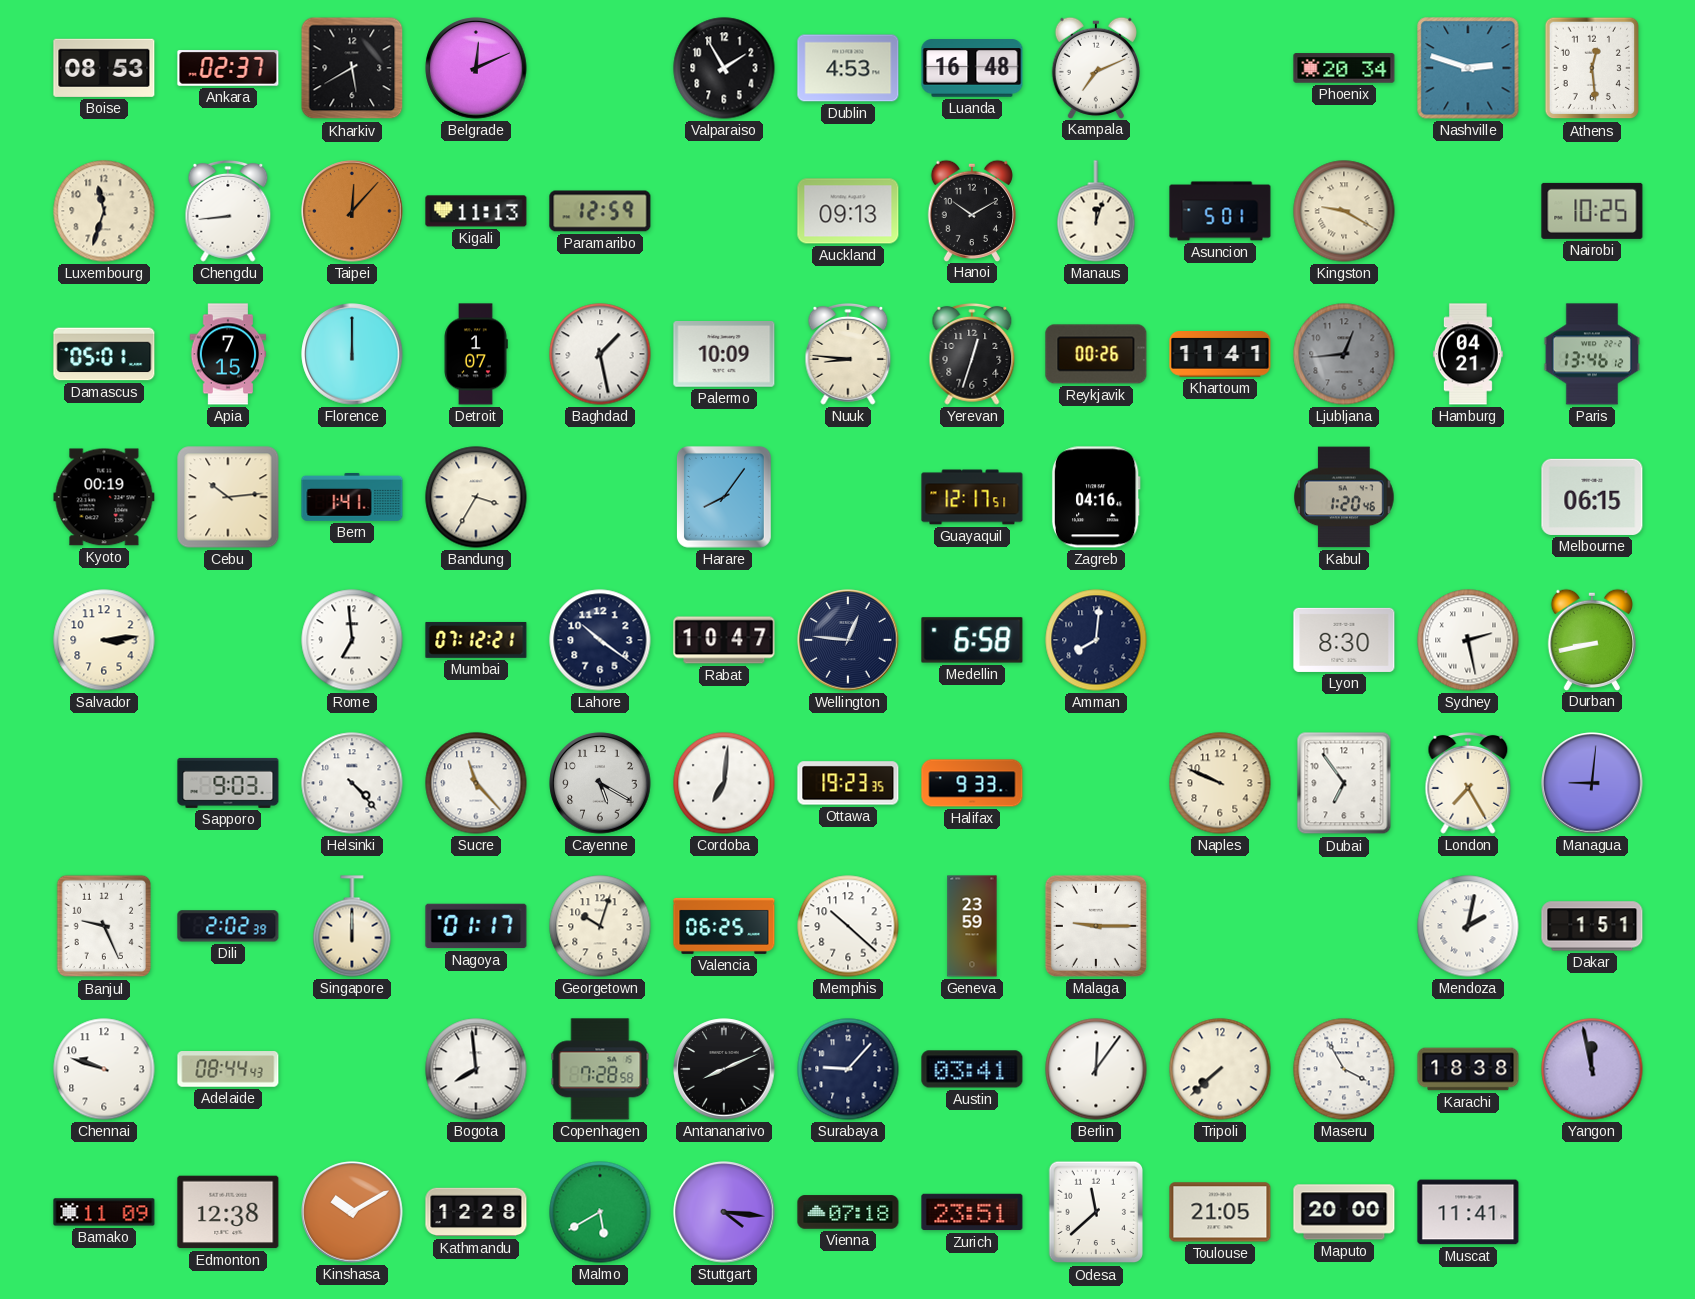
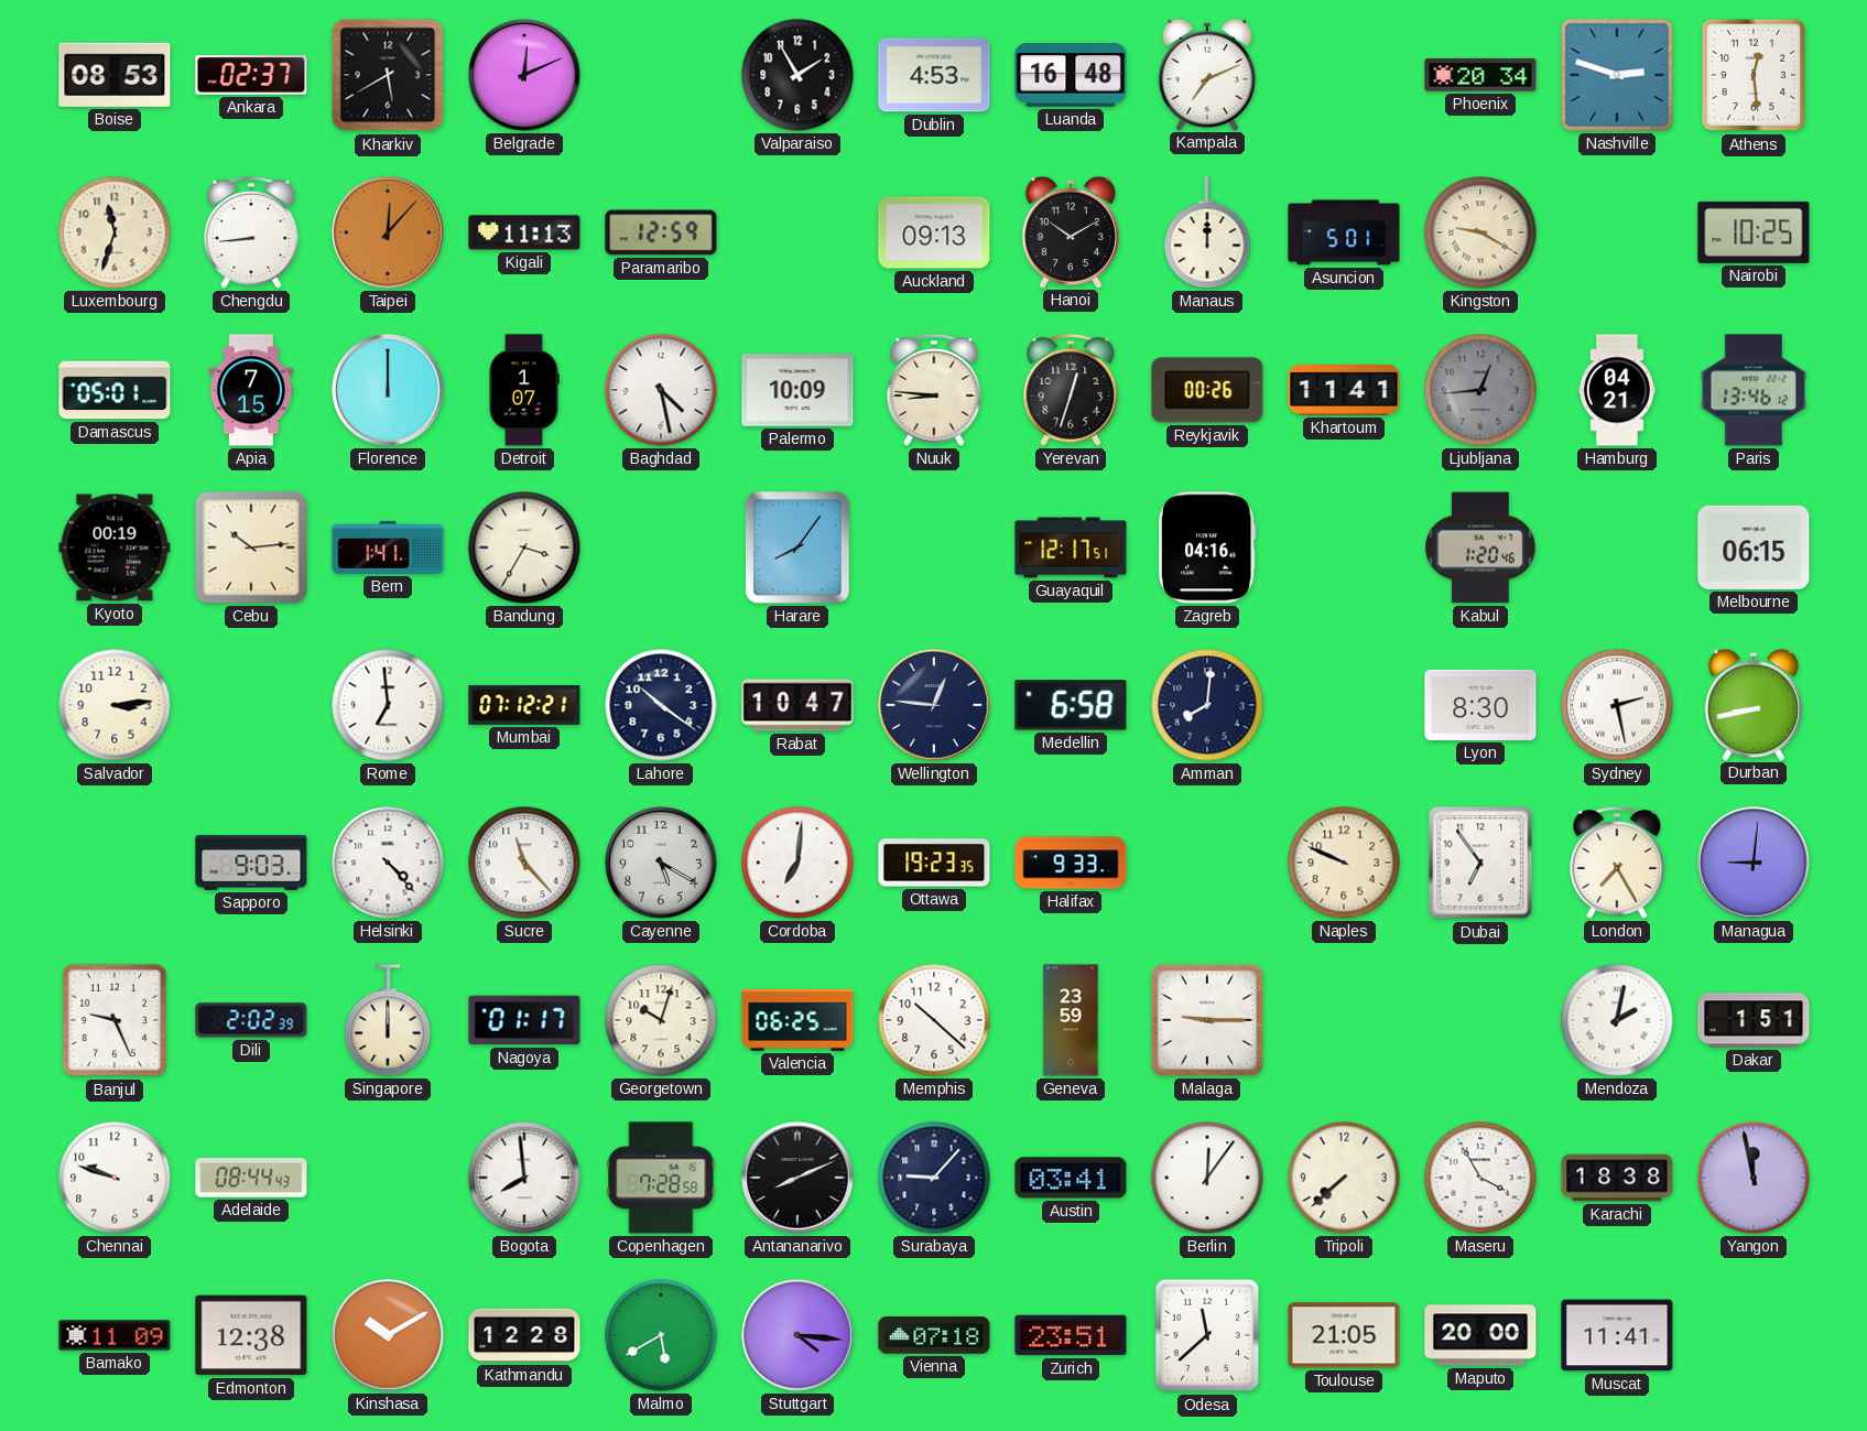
Manaus: 12:03 -> 12:00 (1207, 232)
Baghdad: 1:28 -> 4:28 (661, 390)
